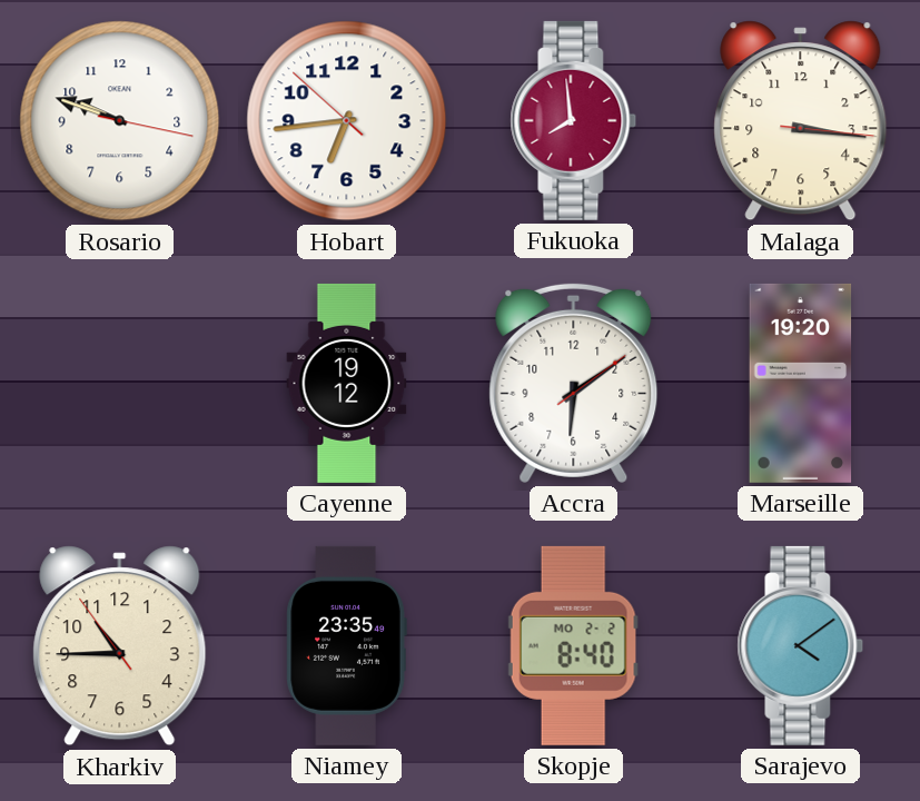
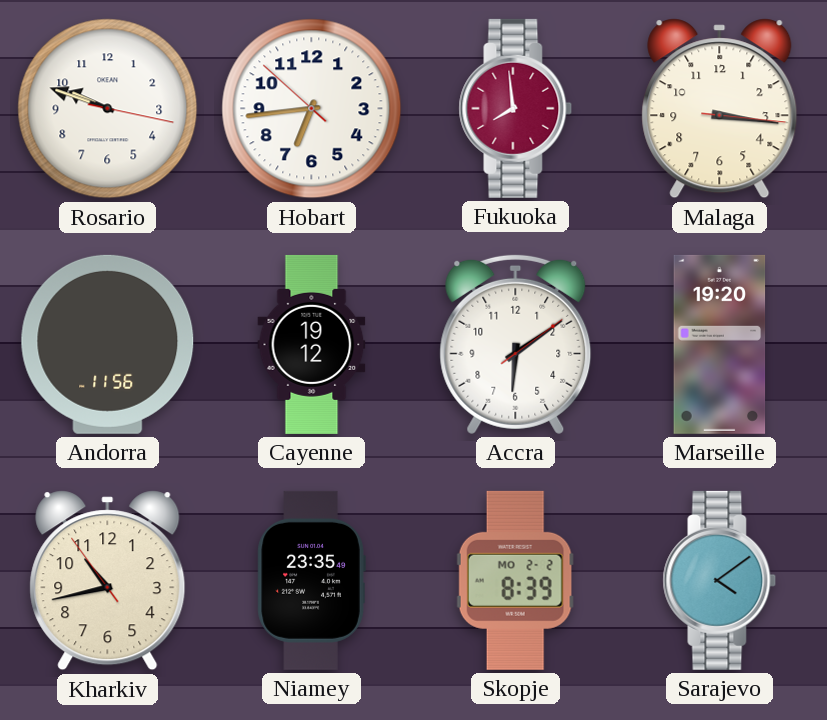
Andorra: none -> 11:56 (108, 344)
Kharkiv: 10:44 -> 10:42 (108, 581)
Skopje: 8:40 -> 8:39 (515, 580)
